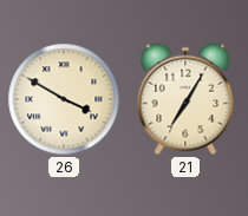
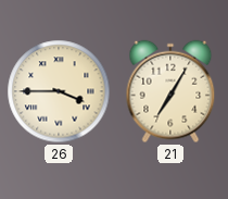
26: 3:50 -> 3:45 (59, 91)
